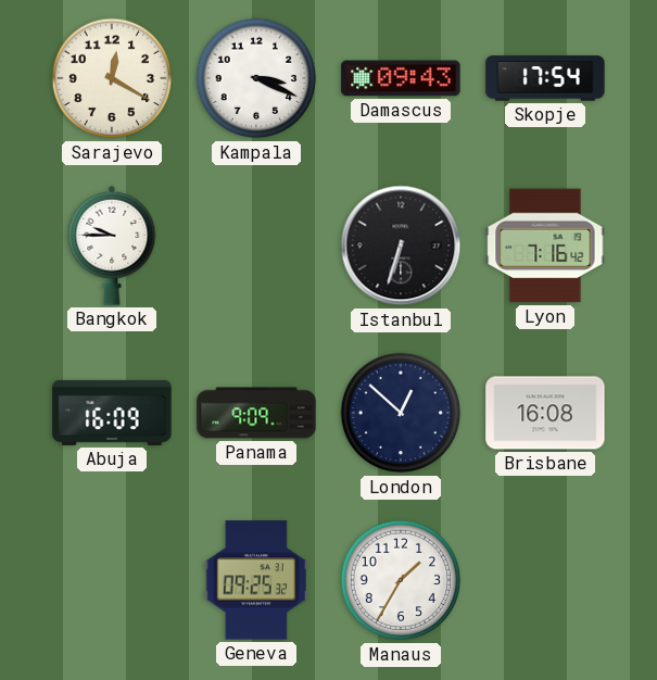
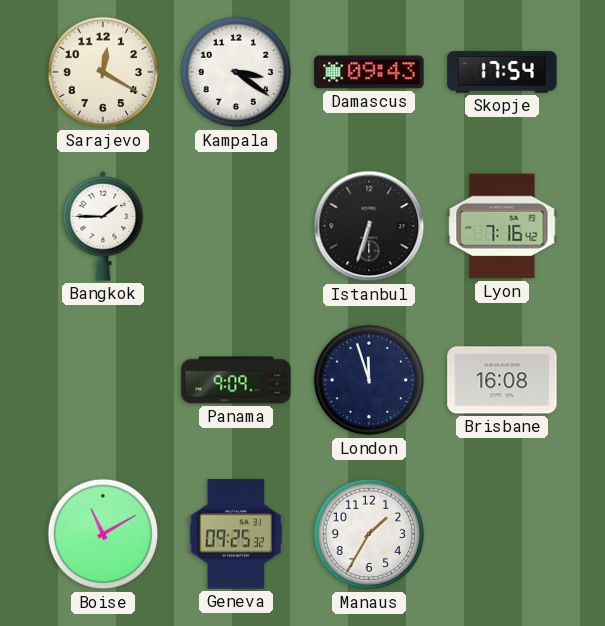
Kampala: 3:19 -> 3:21 (236, 72)
Bangkok: 9:45 -> 1:45 (103, 226)
Abuja: 16:09 -> none (112, 413)
London: 12:52 -> 11:57 (369, 380)
Boise: none -> 11:10 (103, 534)
